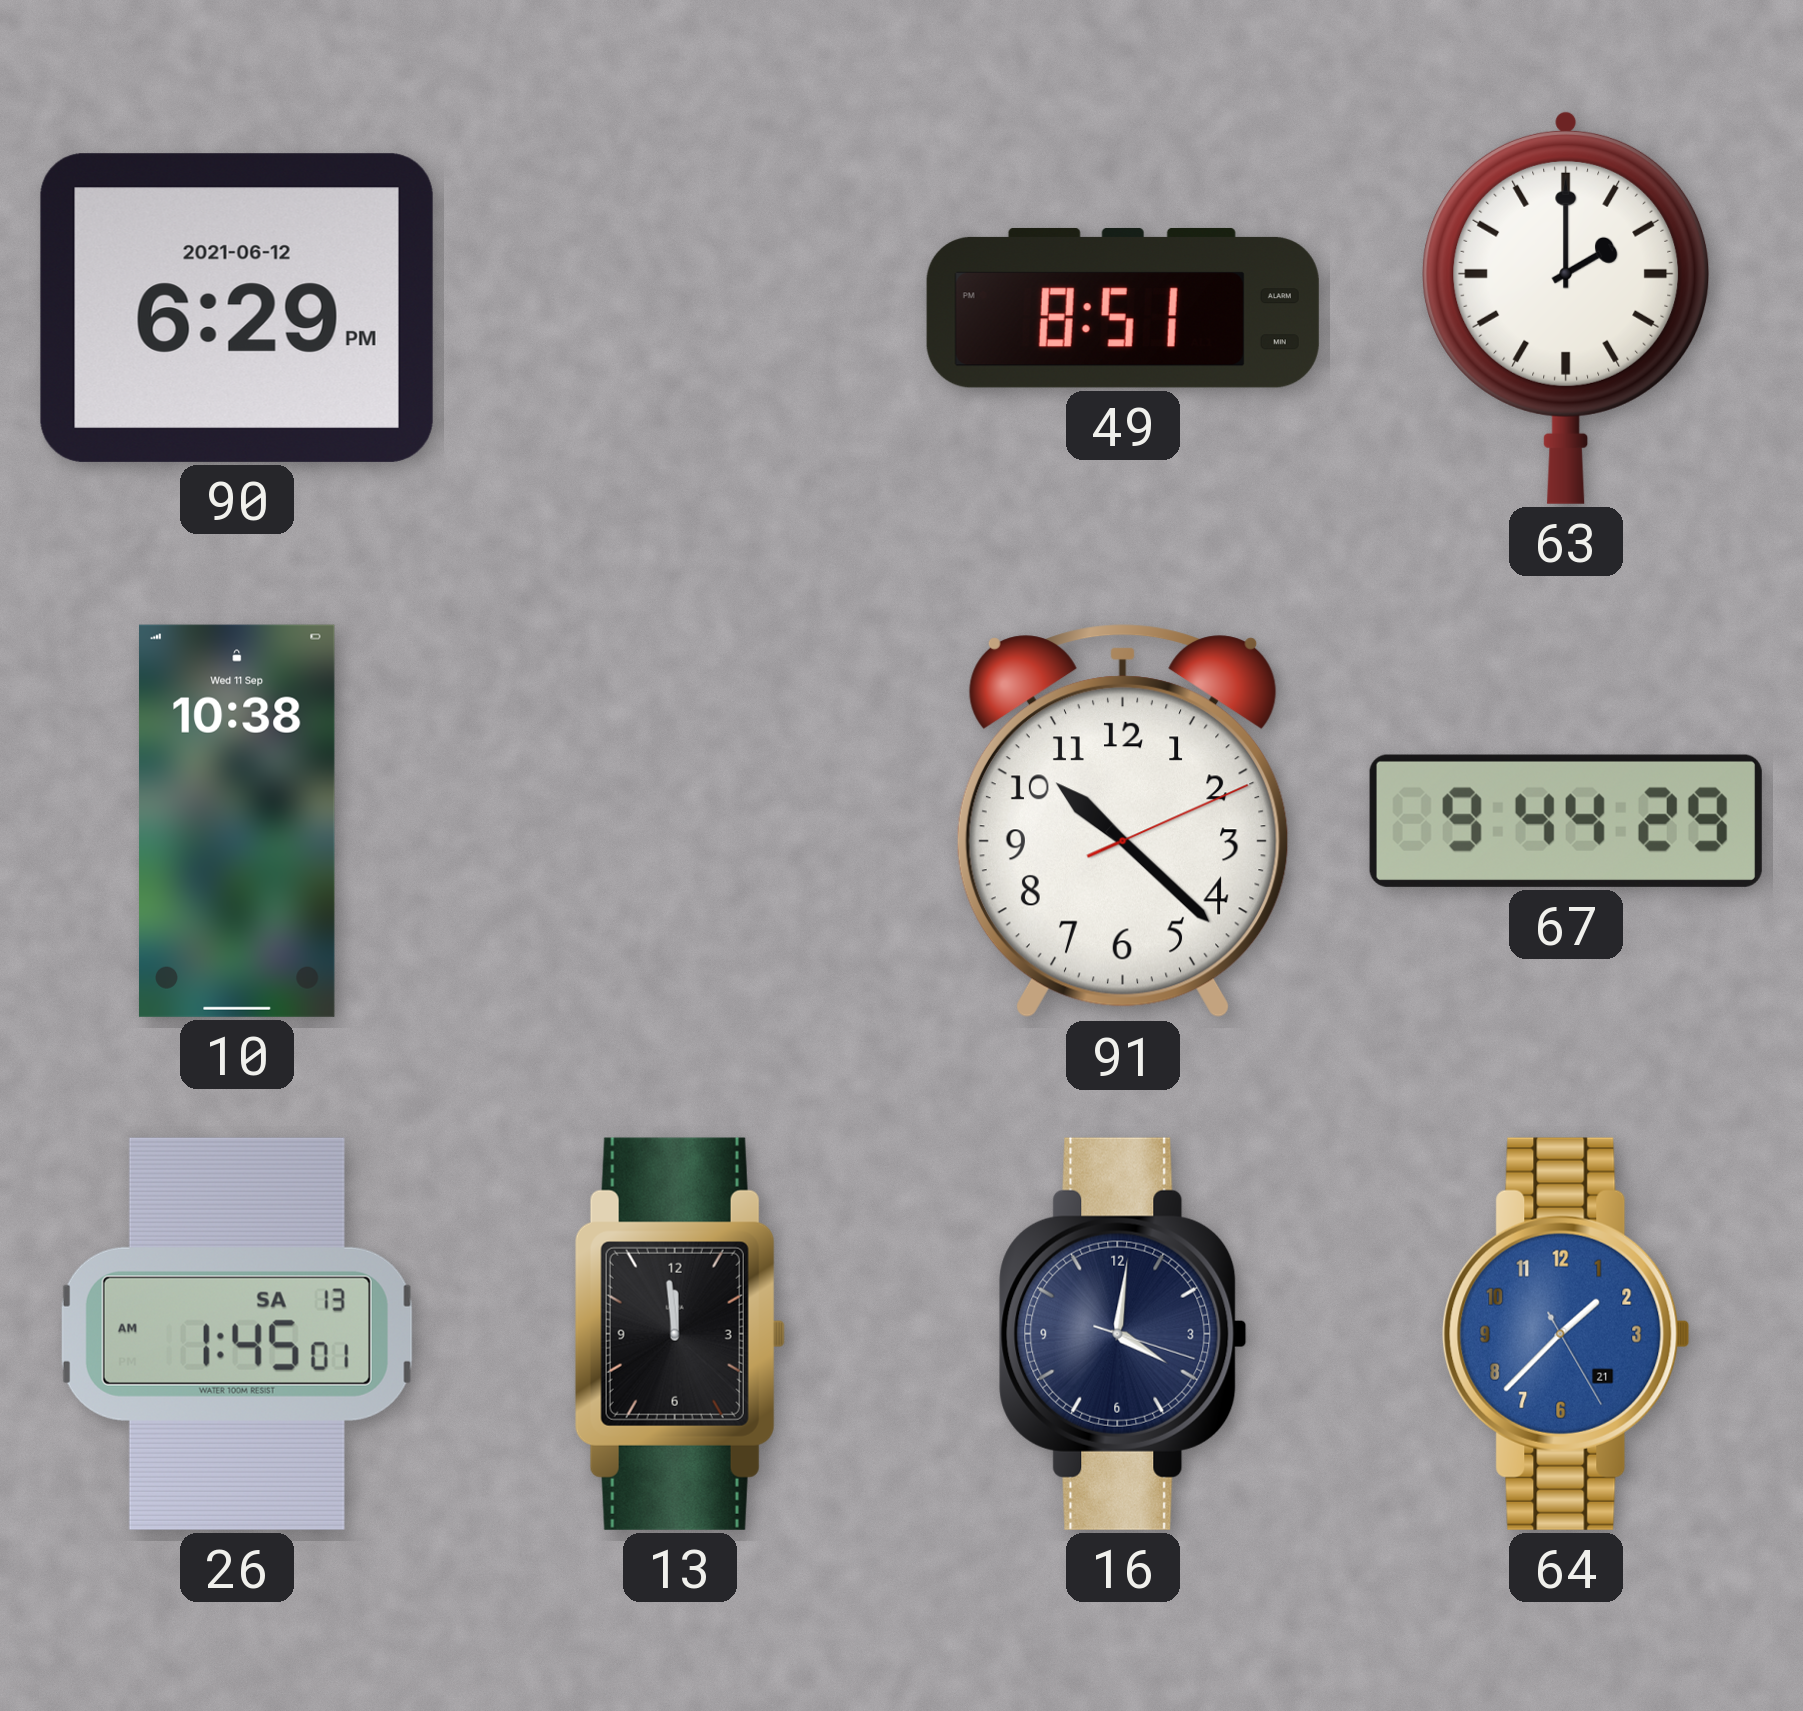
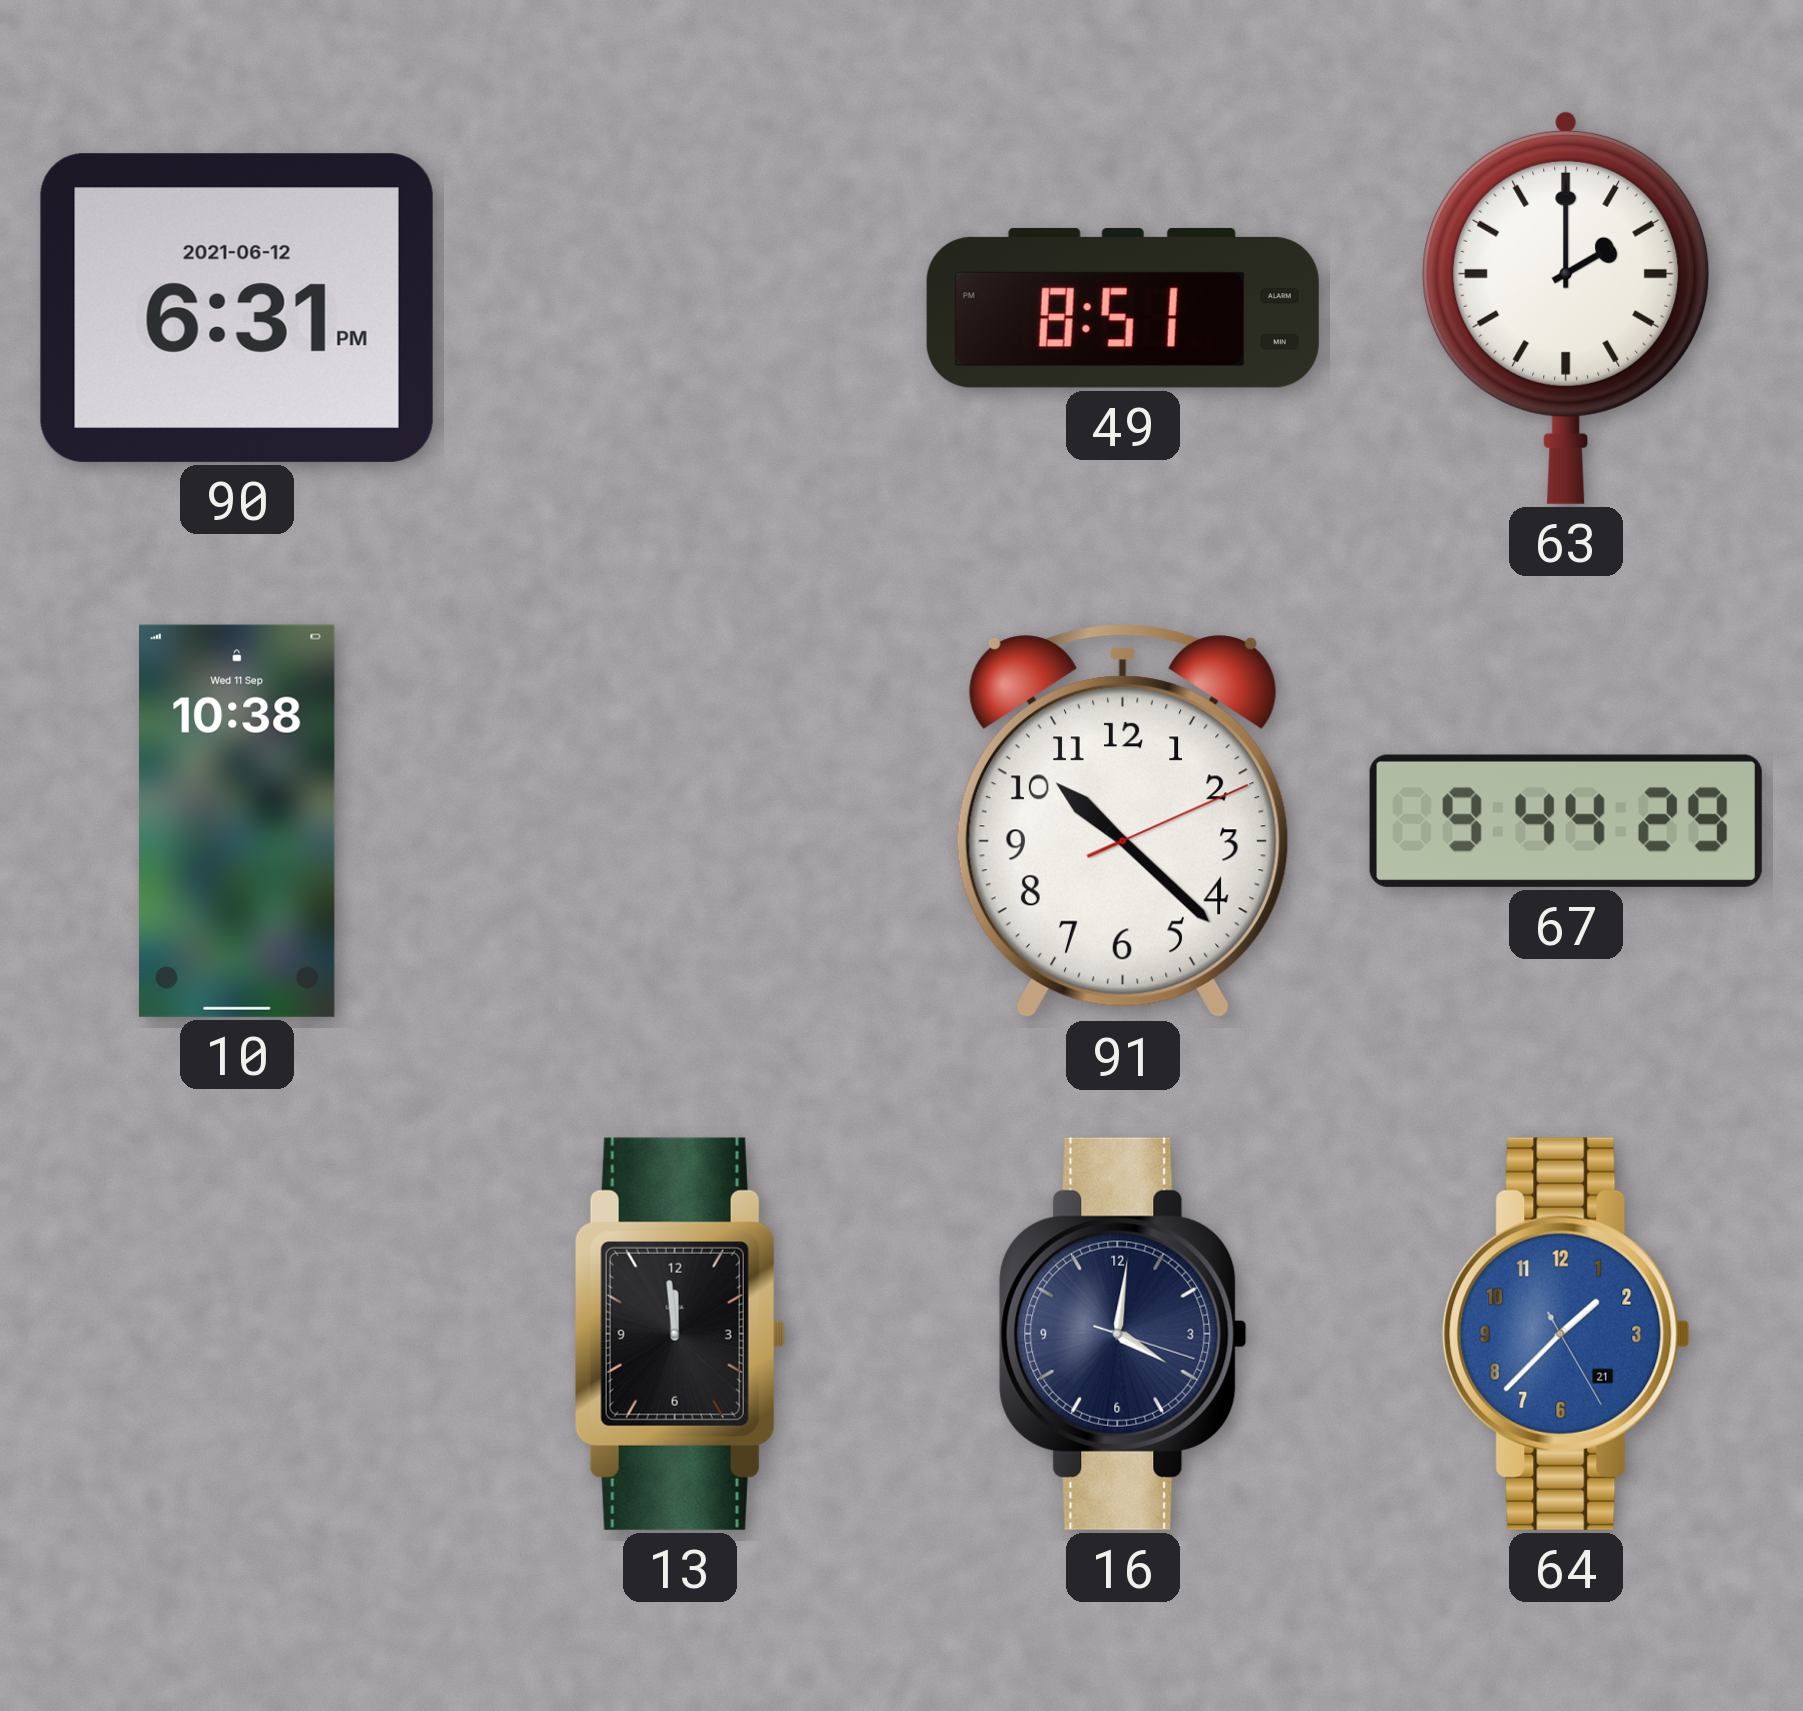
90: 6:29 -> 6:31 (237, 308)
26: 1:45 -> none (237, 1334)
